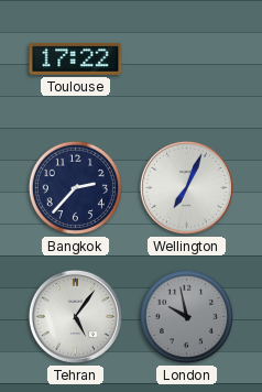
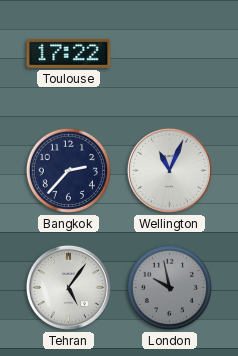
Wellington: 7:04 -> 11:04 (169, 170)
